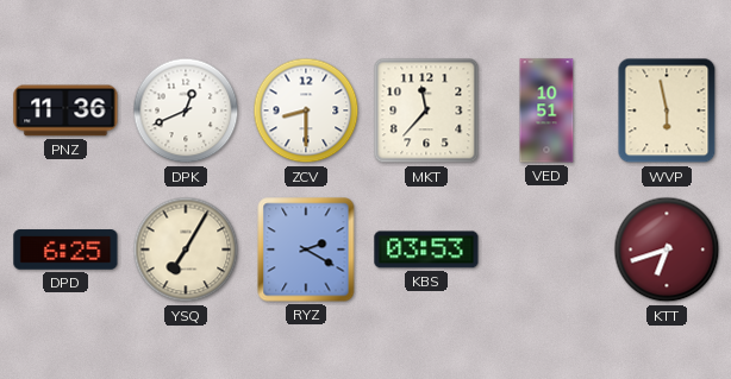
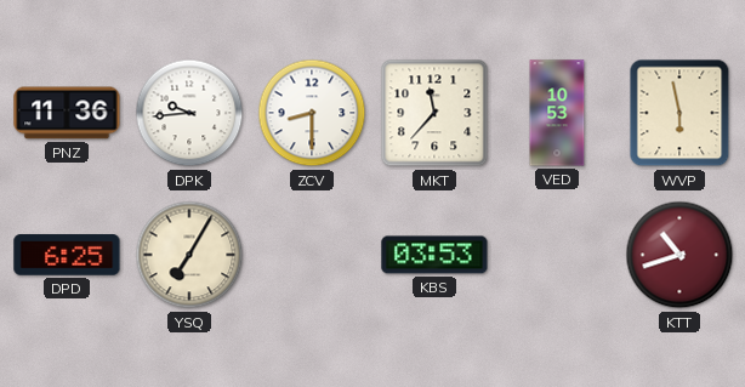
DPK: 12:41 -> 9:44 (189, 113)
VED: 10:51 -> 10:53 (557, 113)
RYZ: 2:20 -> none (306, 249)
KTT: 6:42 -> 10:42 (679, 255)
